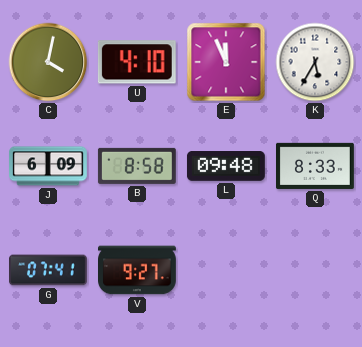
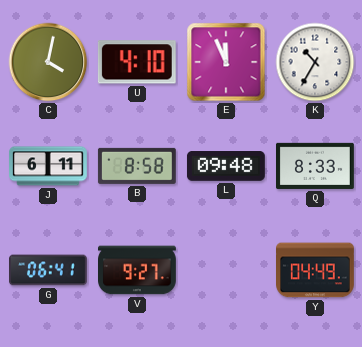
K: 5:35 -> 10:35 (315, 62)
J: 6:09 -> 6:11 (49, 166)
G: 07:41 -> 06:41 (49, 270)
Y: none -> 04:49 (316, 270)
